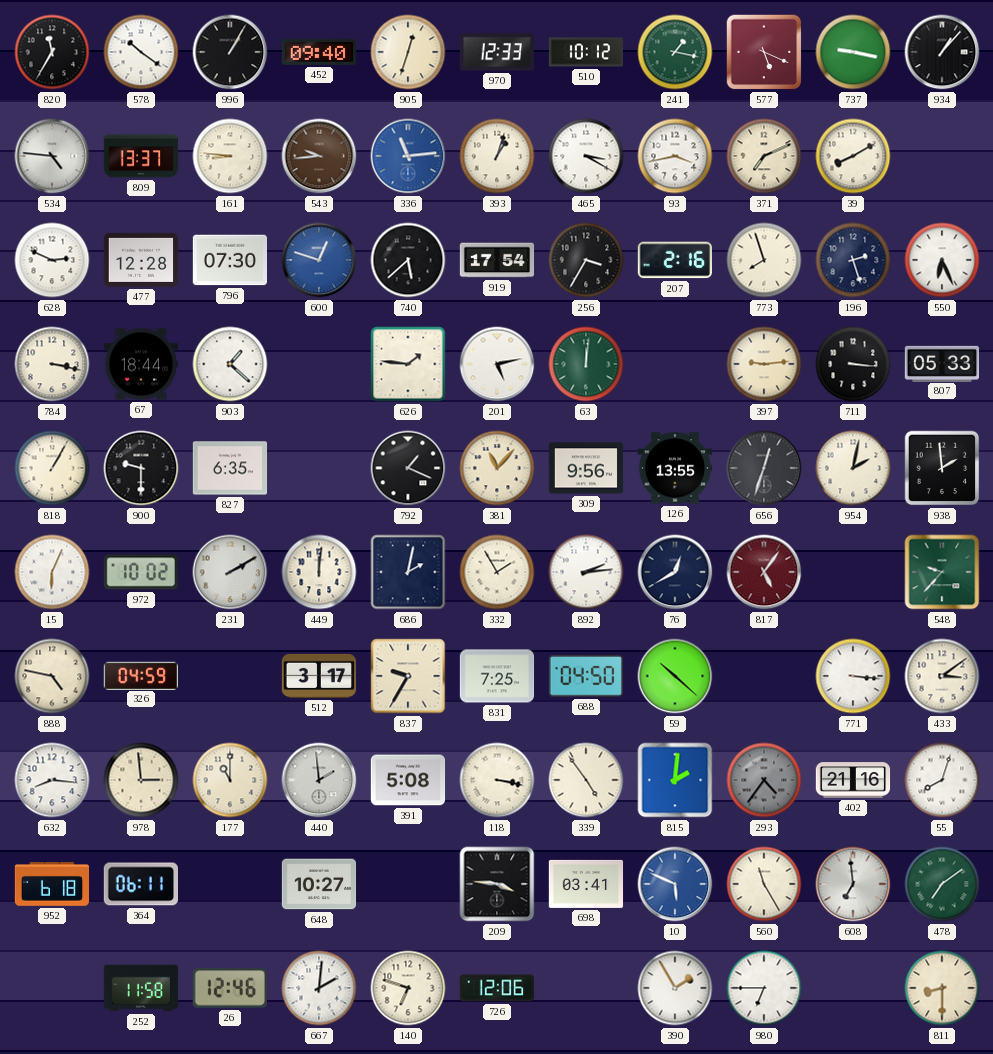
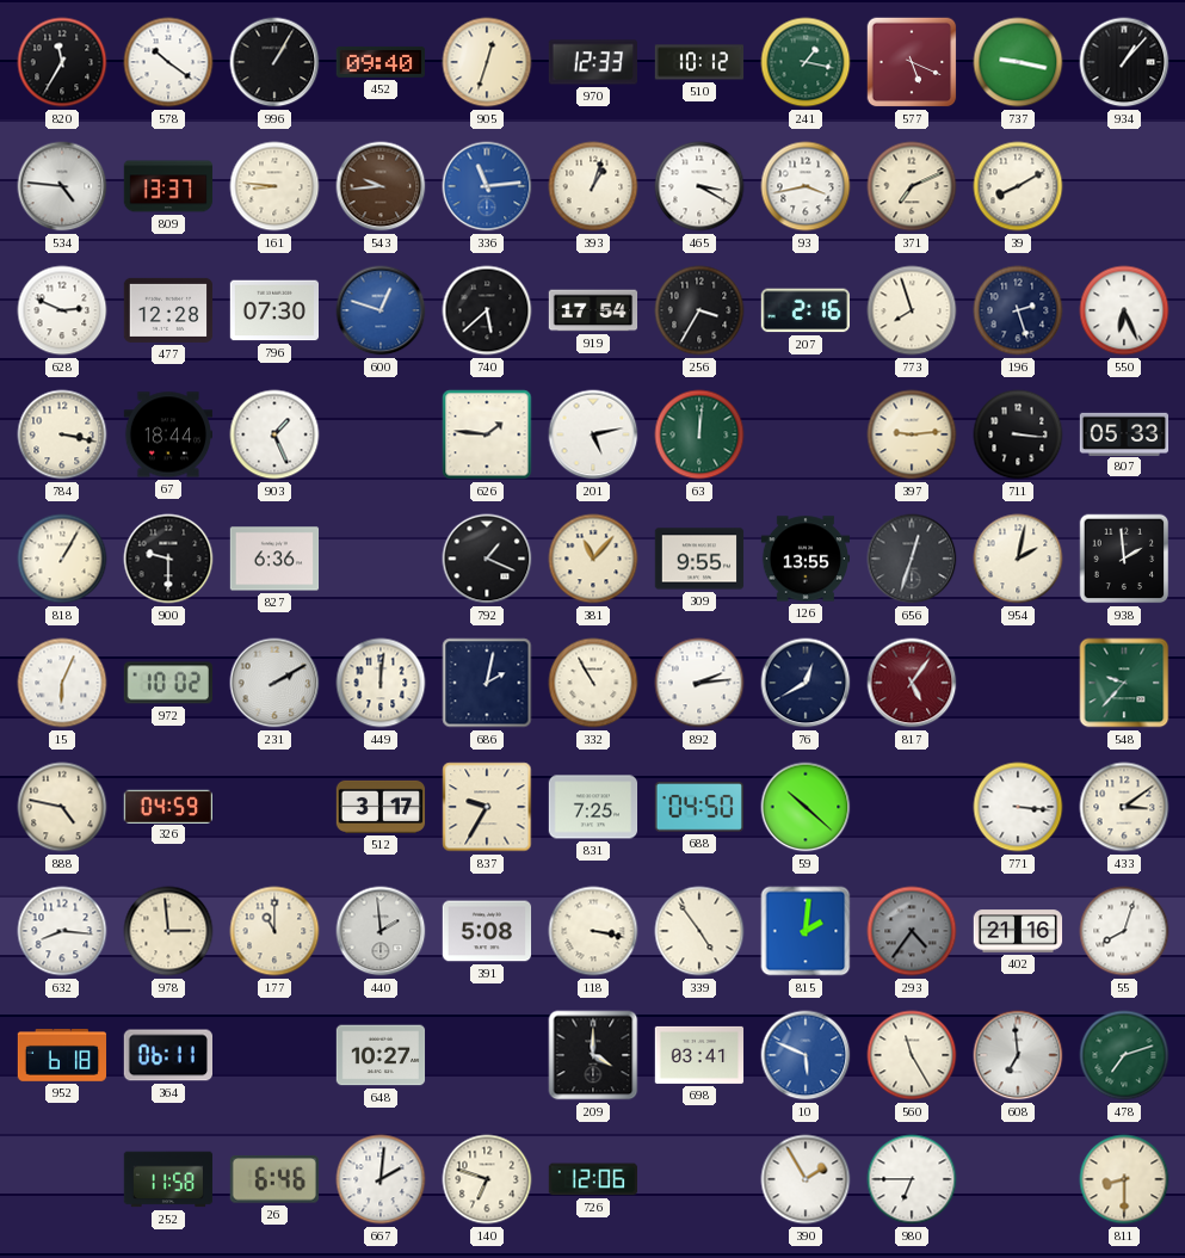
903: 1:22 -> 1:26 (274, 434)
827: 6:35 -> 6:36 (274, 559)
309: 9:56 -> 9:55 (699, 559)
332: 1:55 -> 10:55 (593, 683)
209: 3:46 -> 4:00 (593, 1055)
478: 7:09 -> 7:12 (1124, 1055)
26: 12:46 -> 6:46 (274, 1179)
